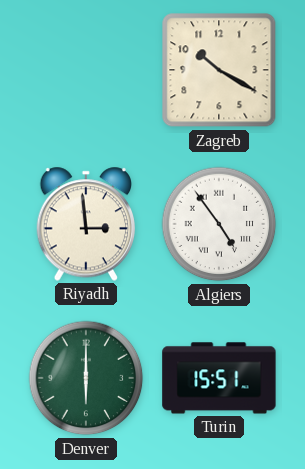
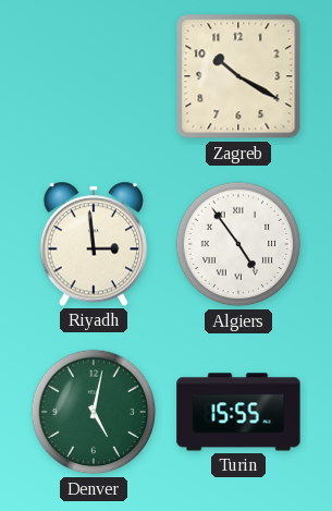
Denver: 6:00 -> 5:02 (94, 412)
Turin: 15:51 -> 15:55 (238, 412)
